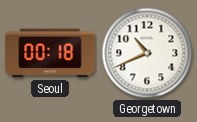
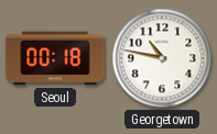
Georgetown: 10:41 -> 10:47 (162, 58)
